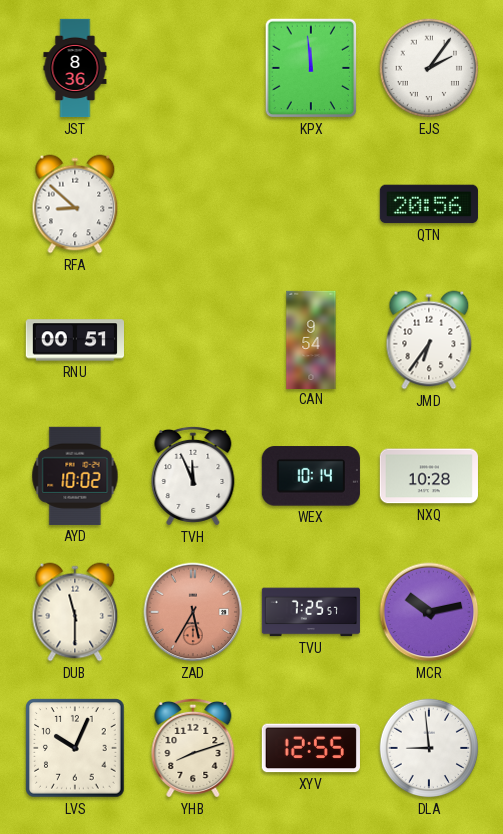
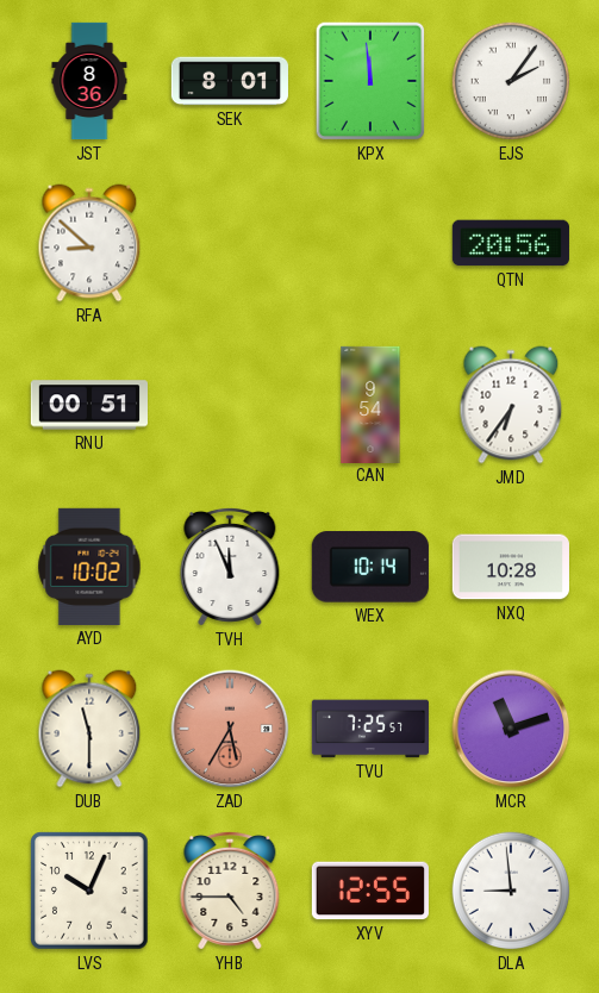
SEK: none -> 8:01 (230, 81)
MCR: 10:13 -> 11:12 (511, 729)
YHB: 8:12 -> 4:45 (230, 891)
